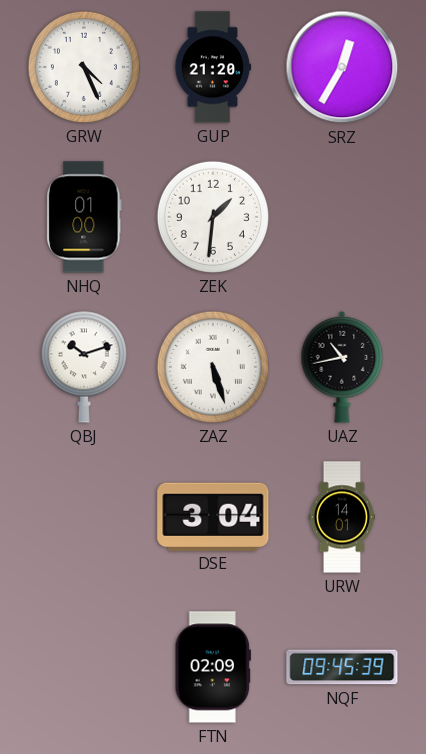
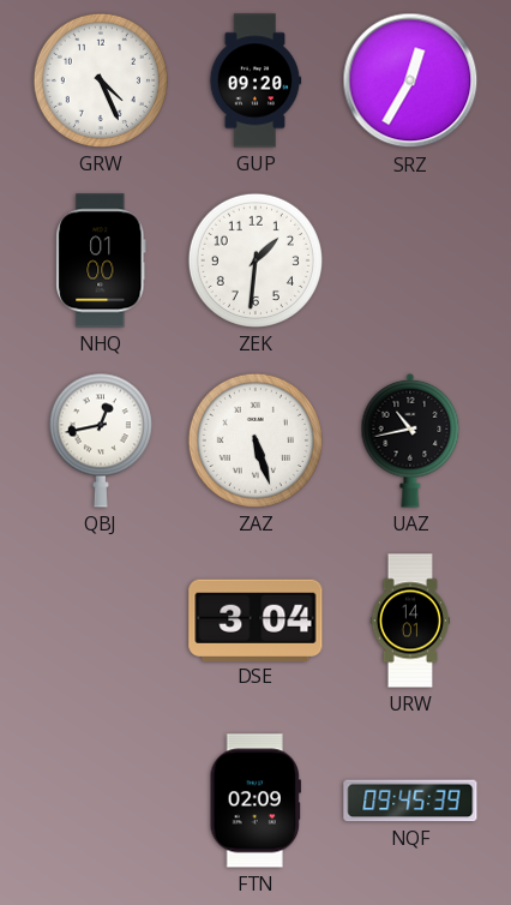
GUP: 21:20 -> 09:20 (256, 80)
QBJ: 10:12 -> 12:43 (101, 440)
